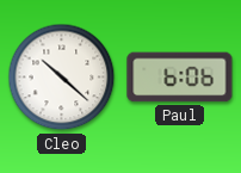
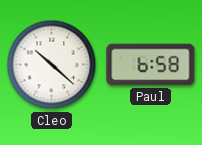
Paul: 6:06 -> 6:58 (151, 65)
